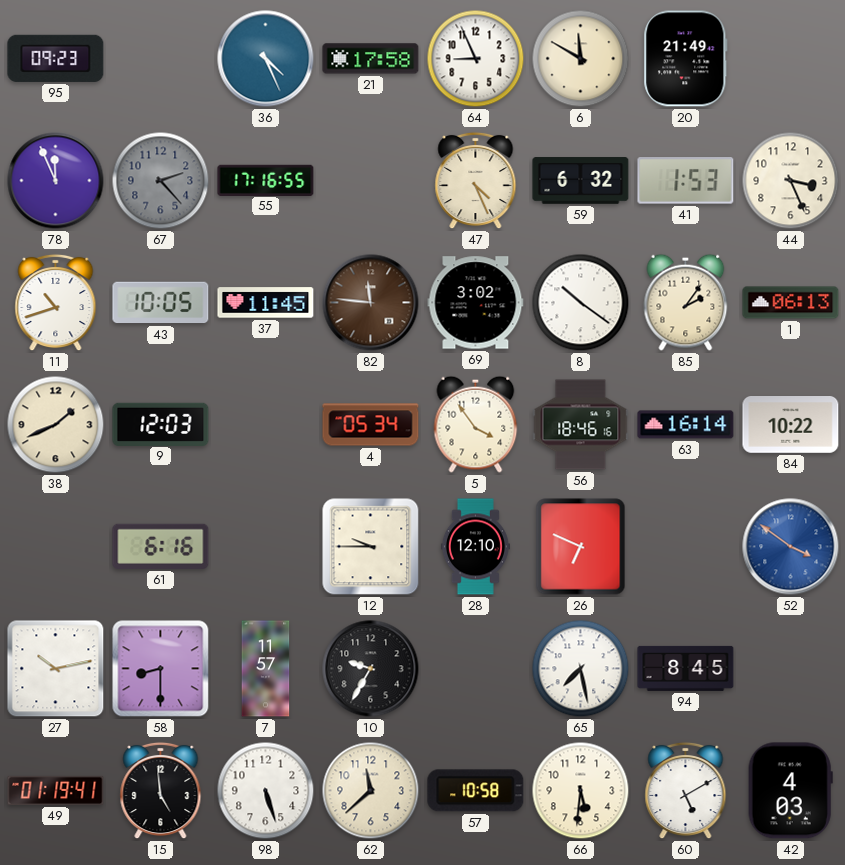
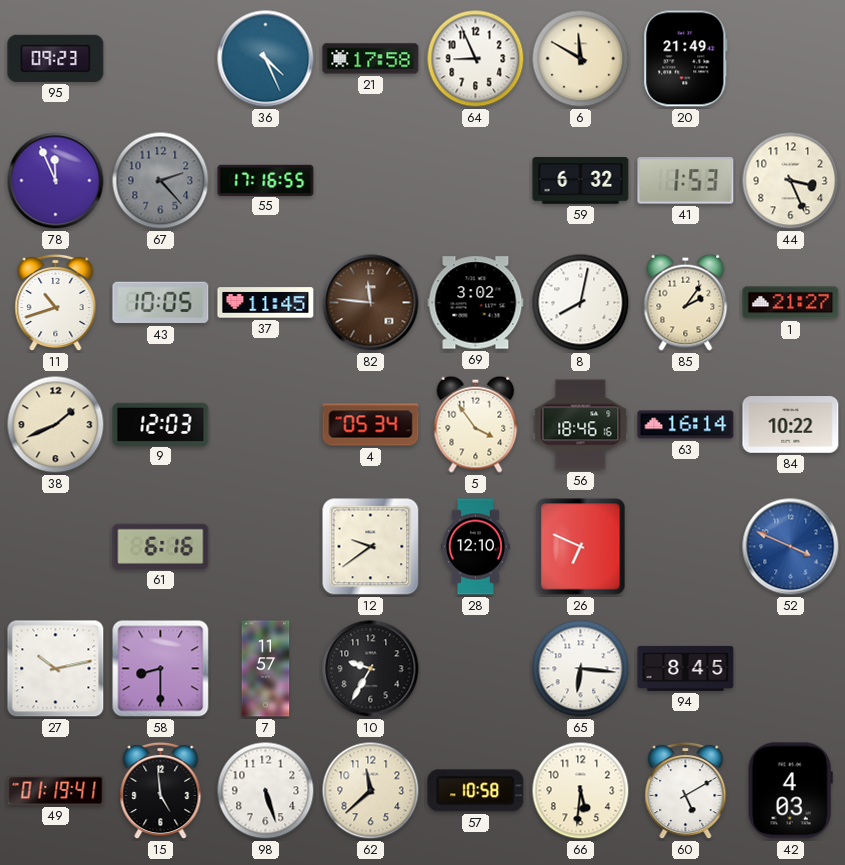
47: 4:26 -> none (476, 181)
8: 10:21 -> 8:02 (581, 303)
1: 06:13 -> 21:27 (791, 303)
12: 9:45 -> 9:39 (371, 547)
52: 3:51 -> 3:49 (791, 547)
65: 7:28 -> 6:16 (581, 669)
